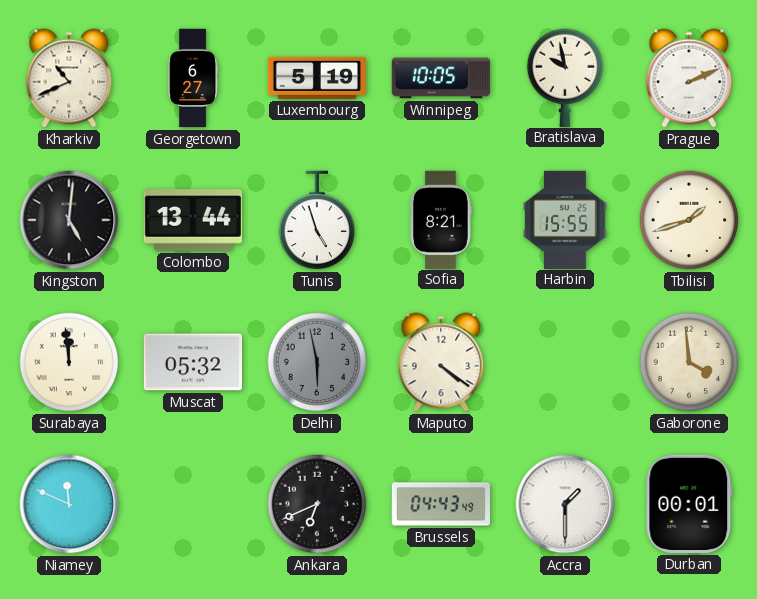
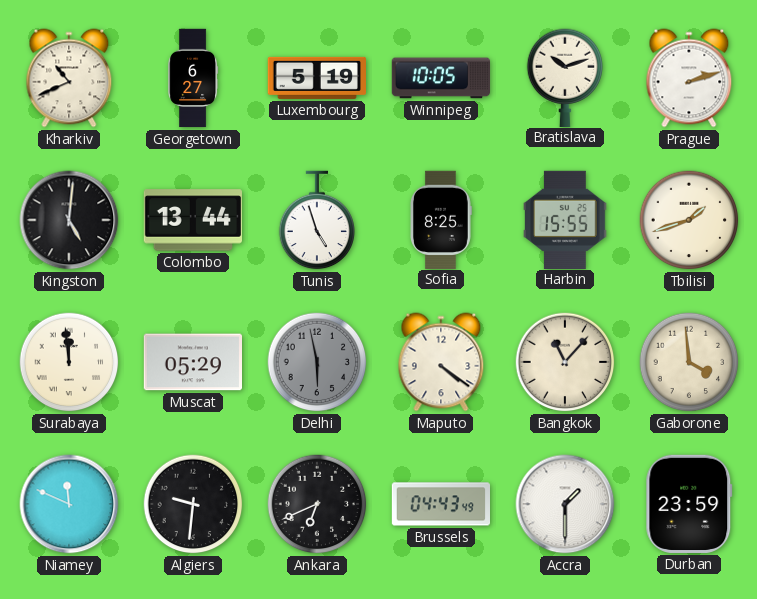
Bratislava: 9:58 -> 10:12 (565, 77)
Prague: 2:11 -> 2:12 (689, 78)
Sofia: 8:21 -> 8:25 (441, 219)
Muscat: 05:32 -> 05:29 (192, 362)
Bangkok: none -> 11:07 (565, 362)
Algiers: none -> 9:31 (193, 504)
Durban: 00:01 -> 23:59 (689, 504)
